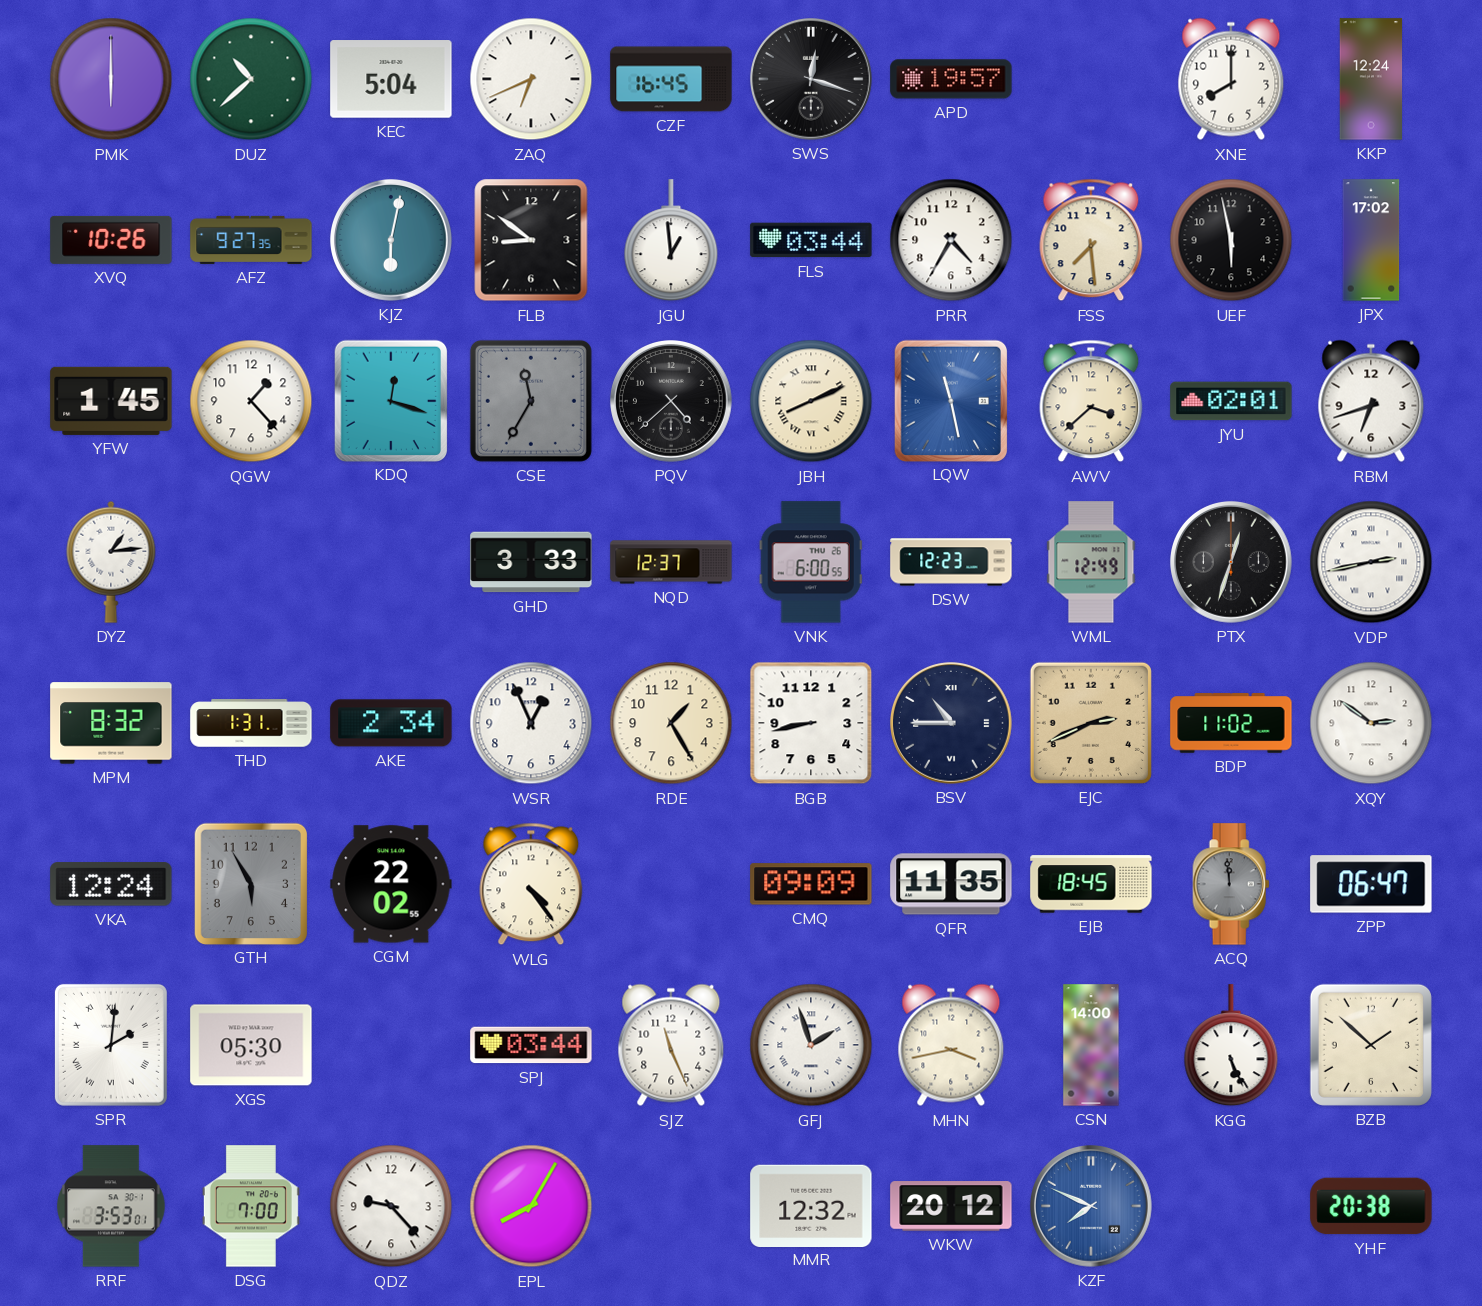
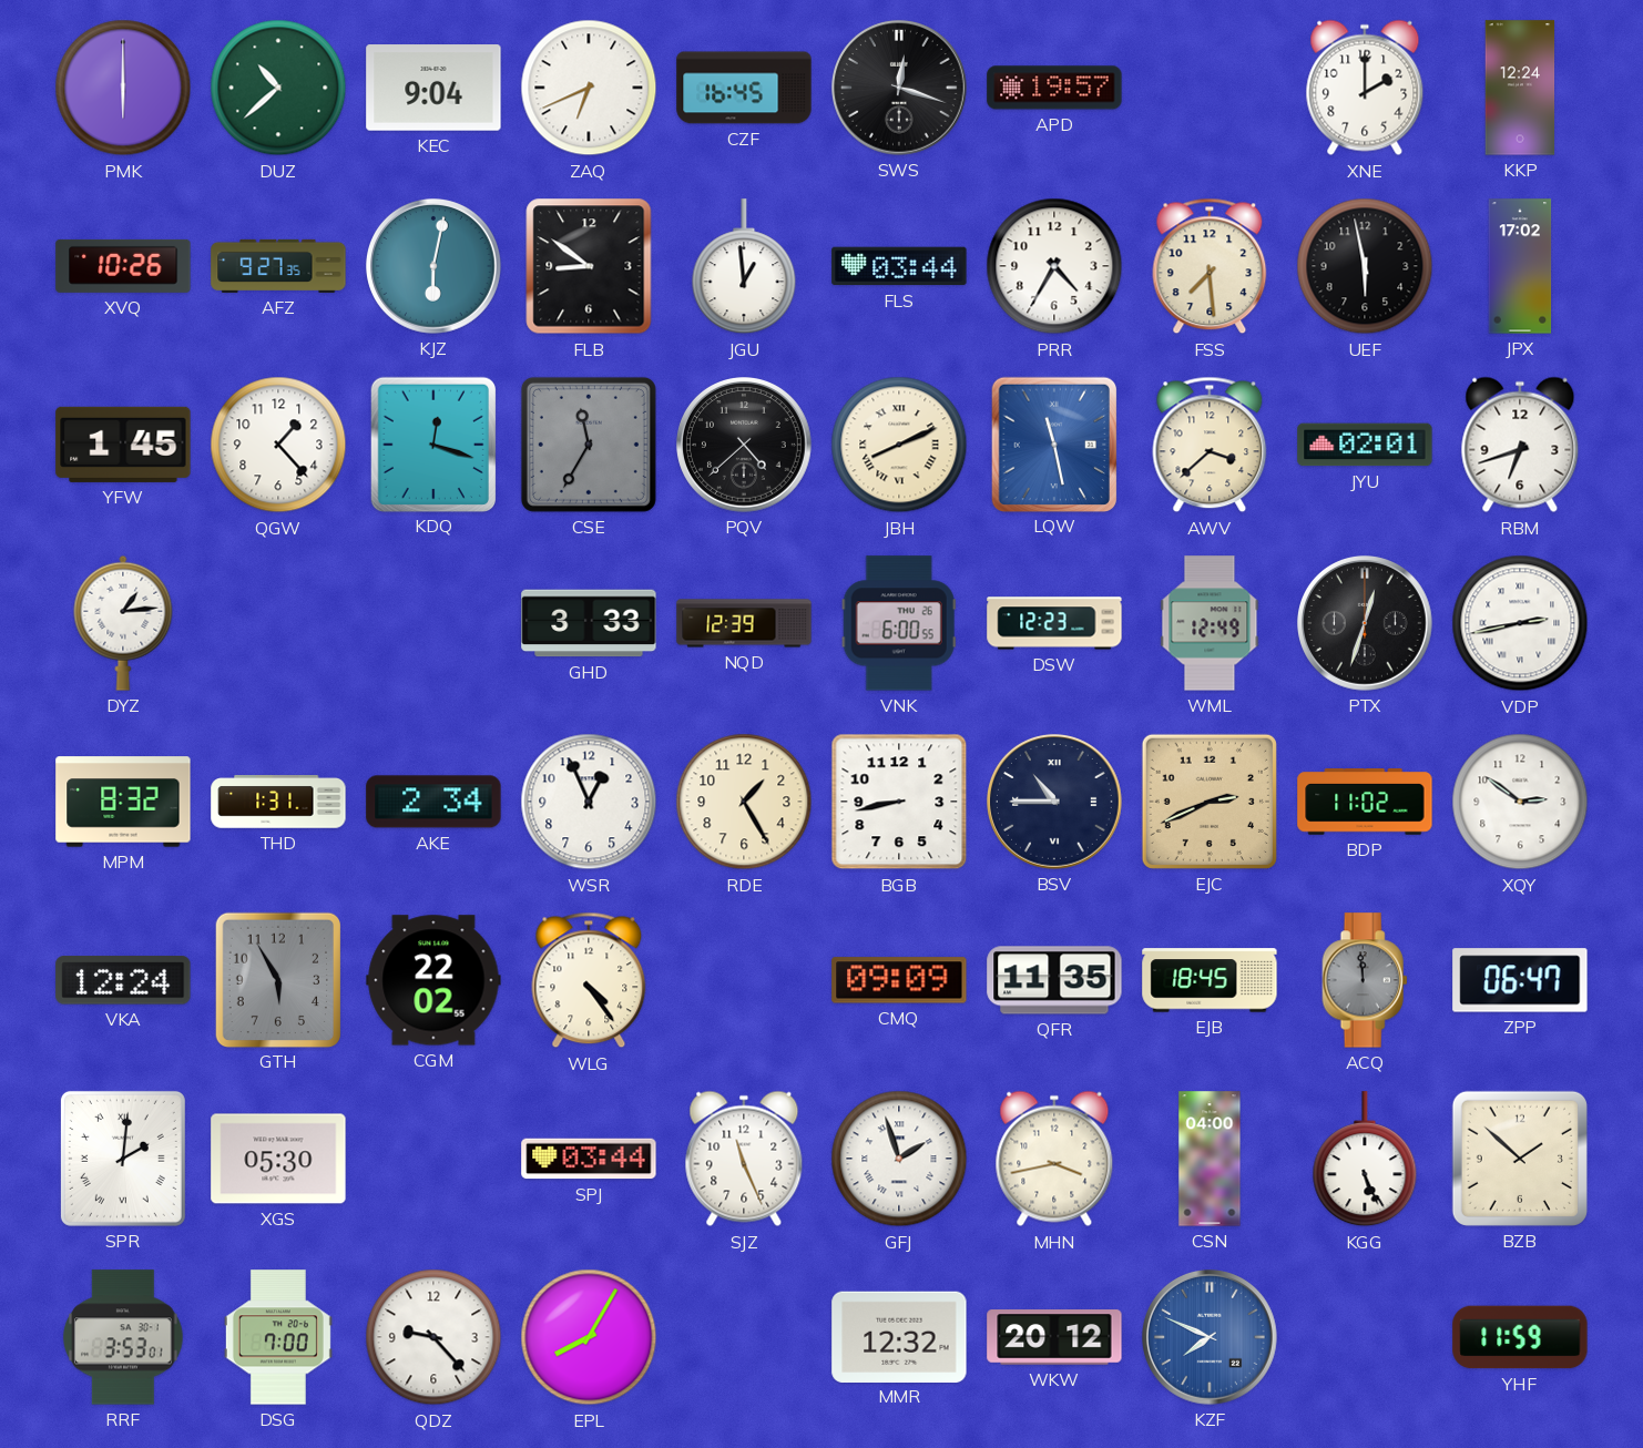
KEC: 5:04 -> 9:04 (433, 88)
XNE: 8:00 -> 2:00 (1365, 88)
NQD: 12:37 -> 12:39 (744, 623)
CSN: 14:00 -> 04:00 (1210, 1159)
YHF: 20:38 -> 11:59 (1520, 1337)
